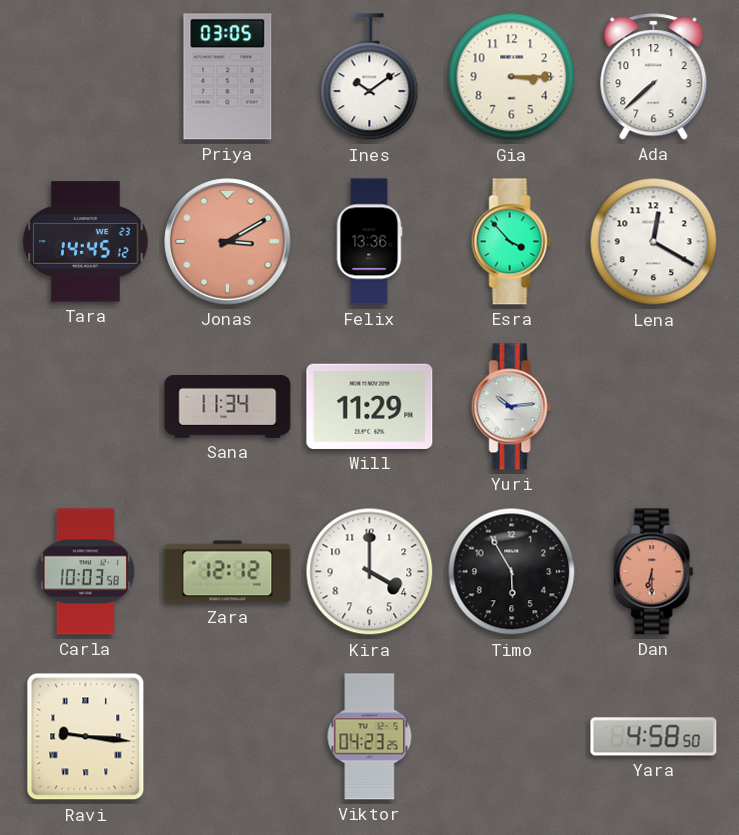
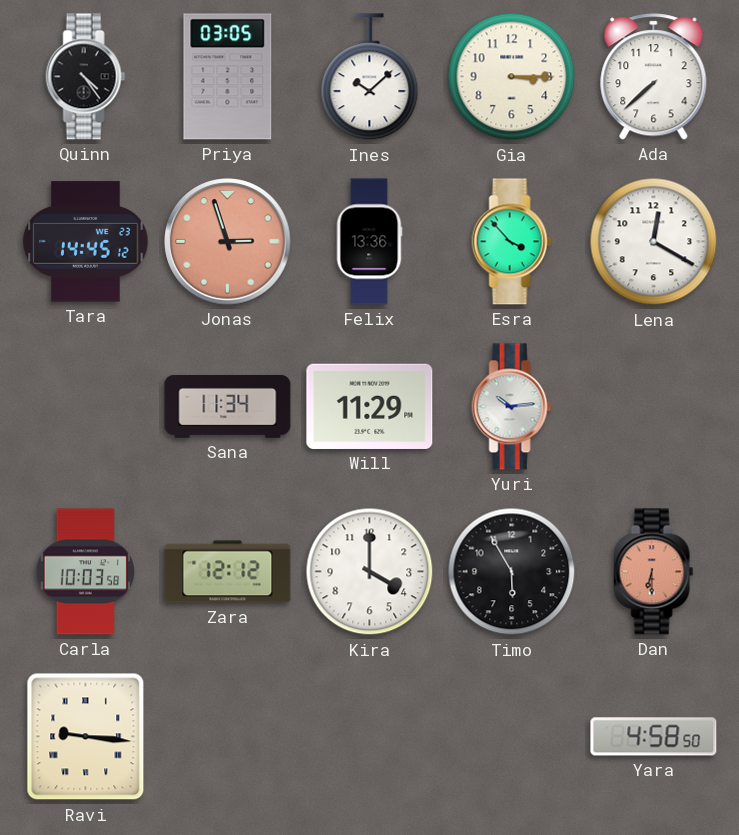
Quinn: none -> 4:24 (86, 77)
Ines: 10:09 -> 10:08 (370, 77)
Jonas: 3:10 -> 2:57 (228, 242)
Viktor: 04:23 -> none (370, 737)
